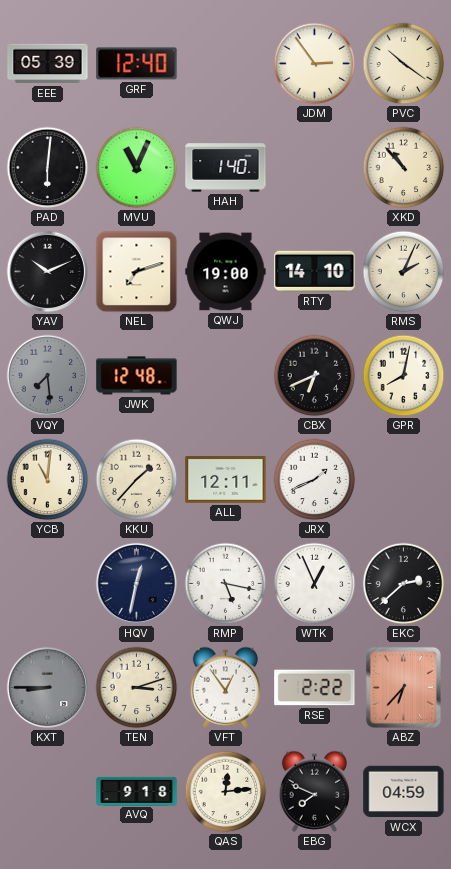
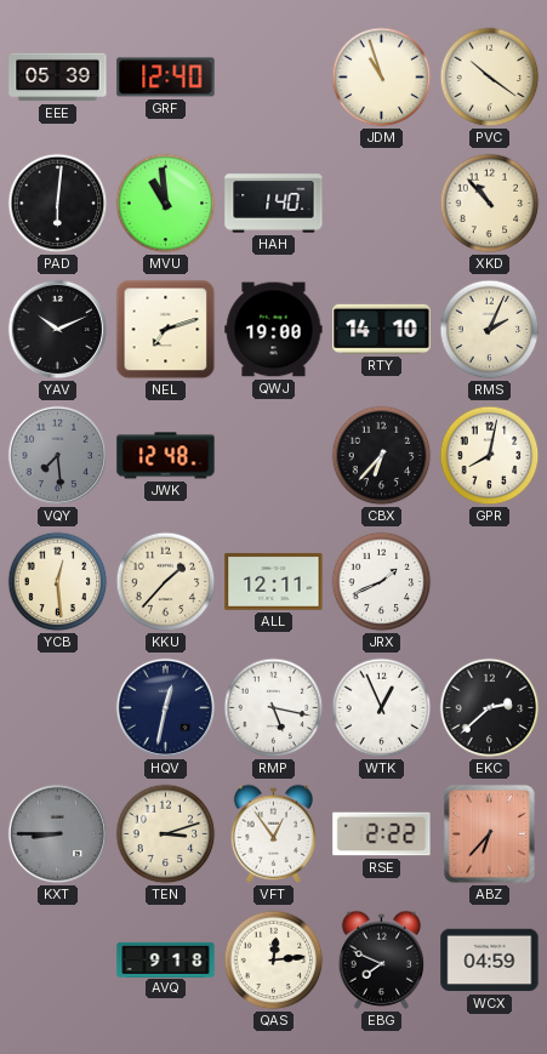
JDM: 2:54 -> 10:57 (382, 78)
MVU: 11:04 -> 10:59 (166, 204)
CBX: 6:41 -> 6:37 (382, 456)
YCB: 11:01 -> 12:29 (58, 582)
